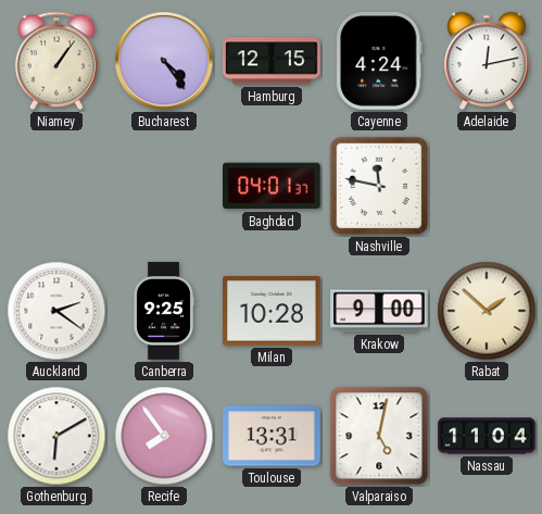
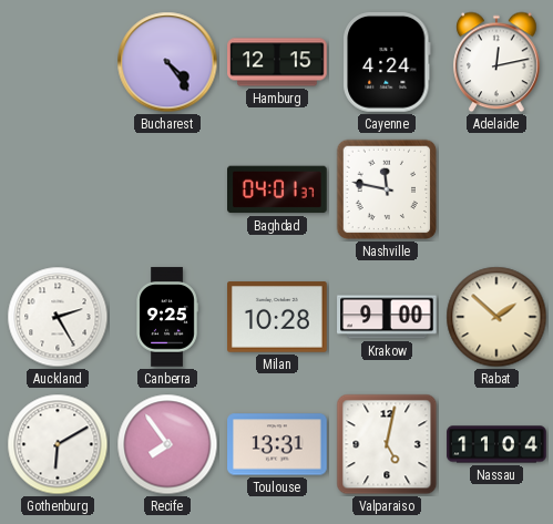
Niamey: 1:06 -> none (56, 61)
Auckland: 2:21 -> 2:25 (58, 317)
